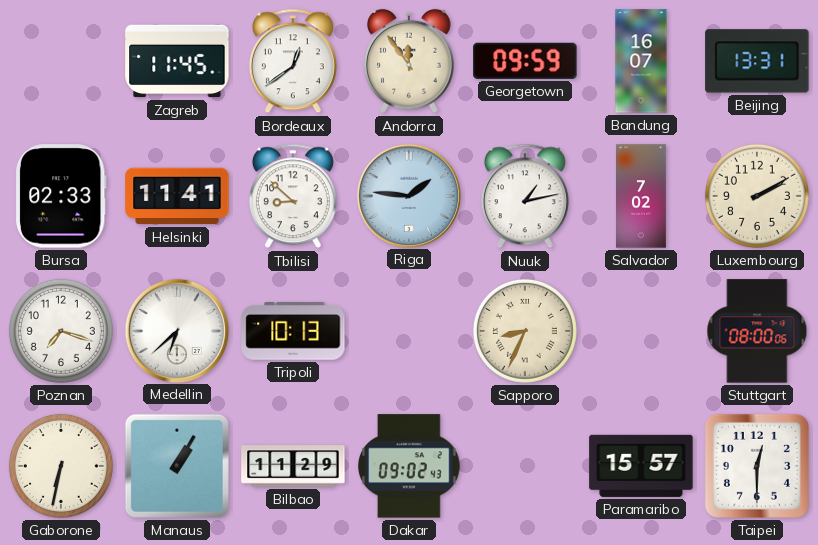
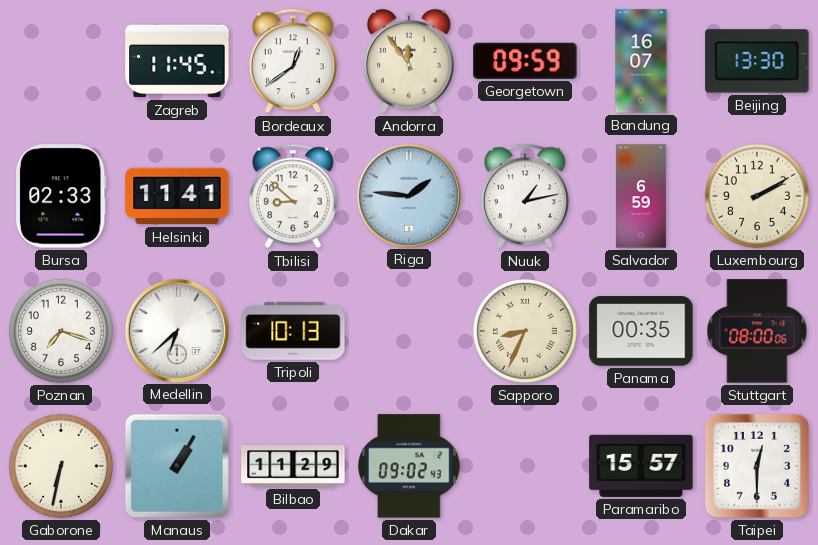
Beijing: 13:31 -> 13:30 (757, 61)
Salvador: 7:02 -> 6:59 (642, 196)
Panama: none -> 00:35 (641, 331)
